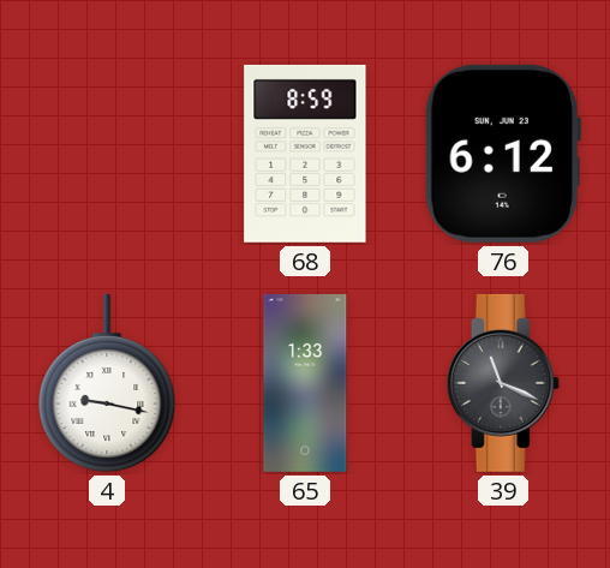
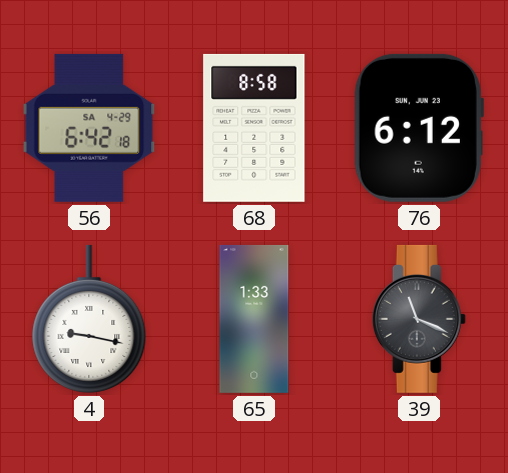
56: none -> 6:42 (89, 128)
68: 8:59 -> 8:58 (254, 128)
